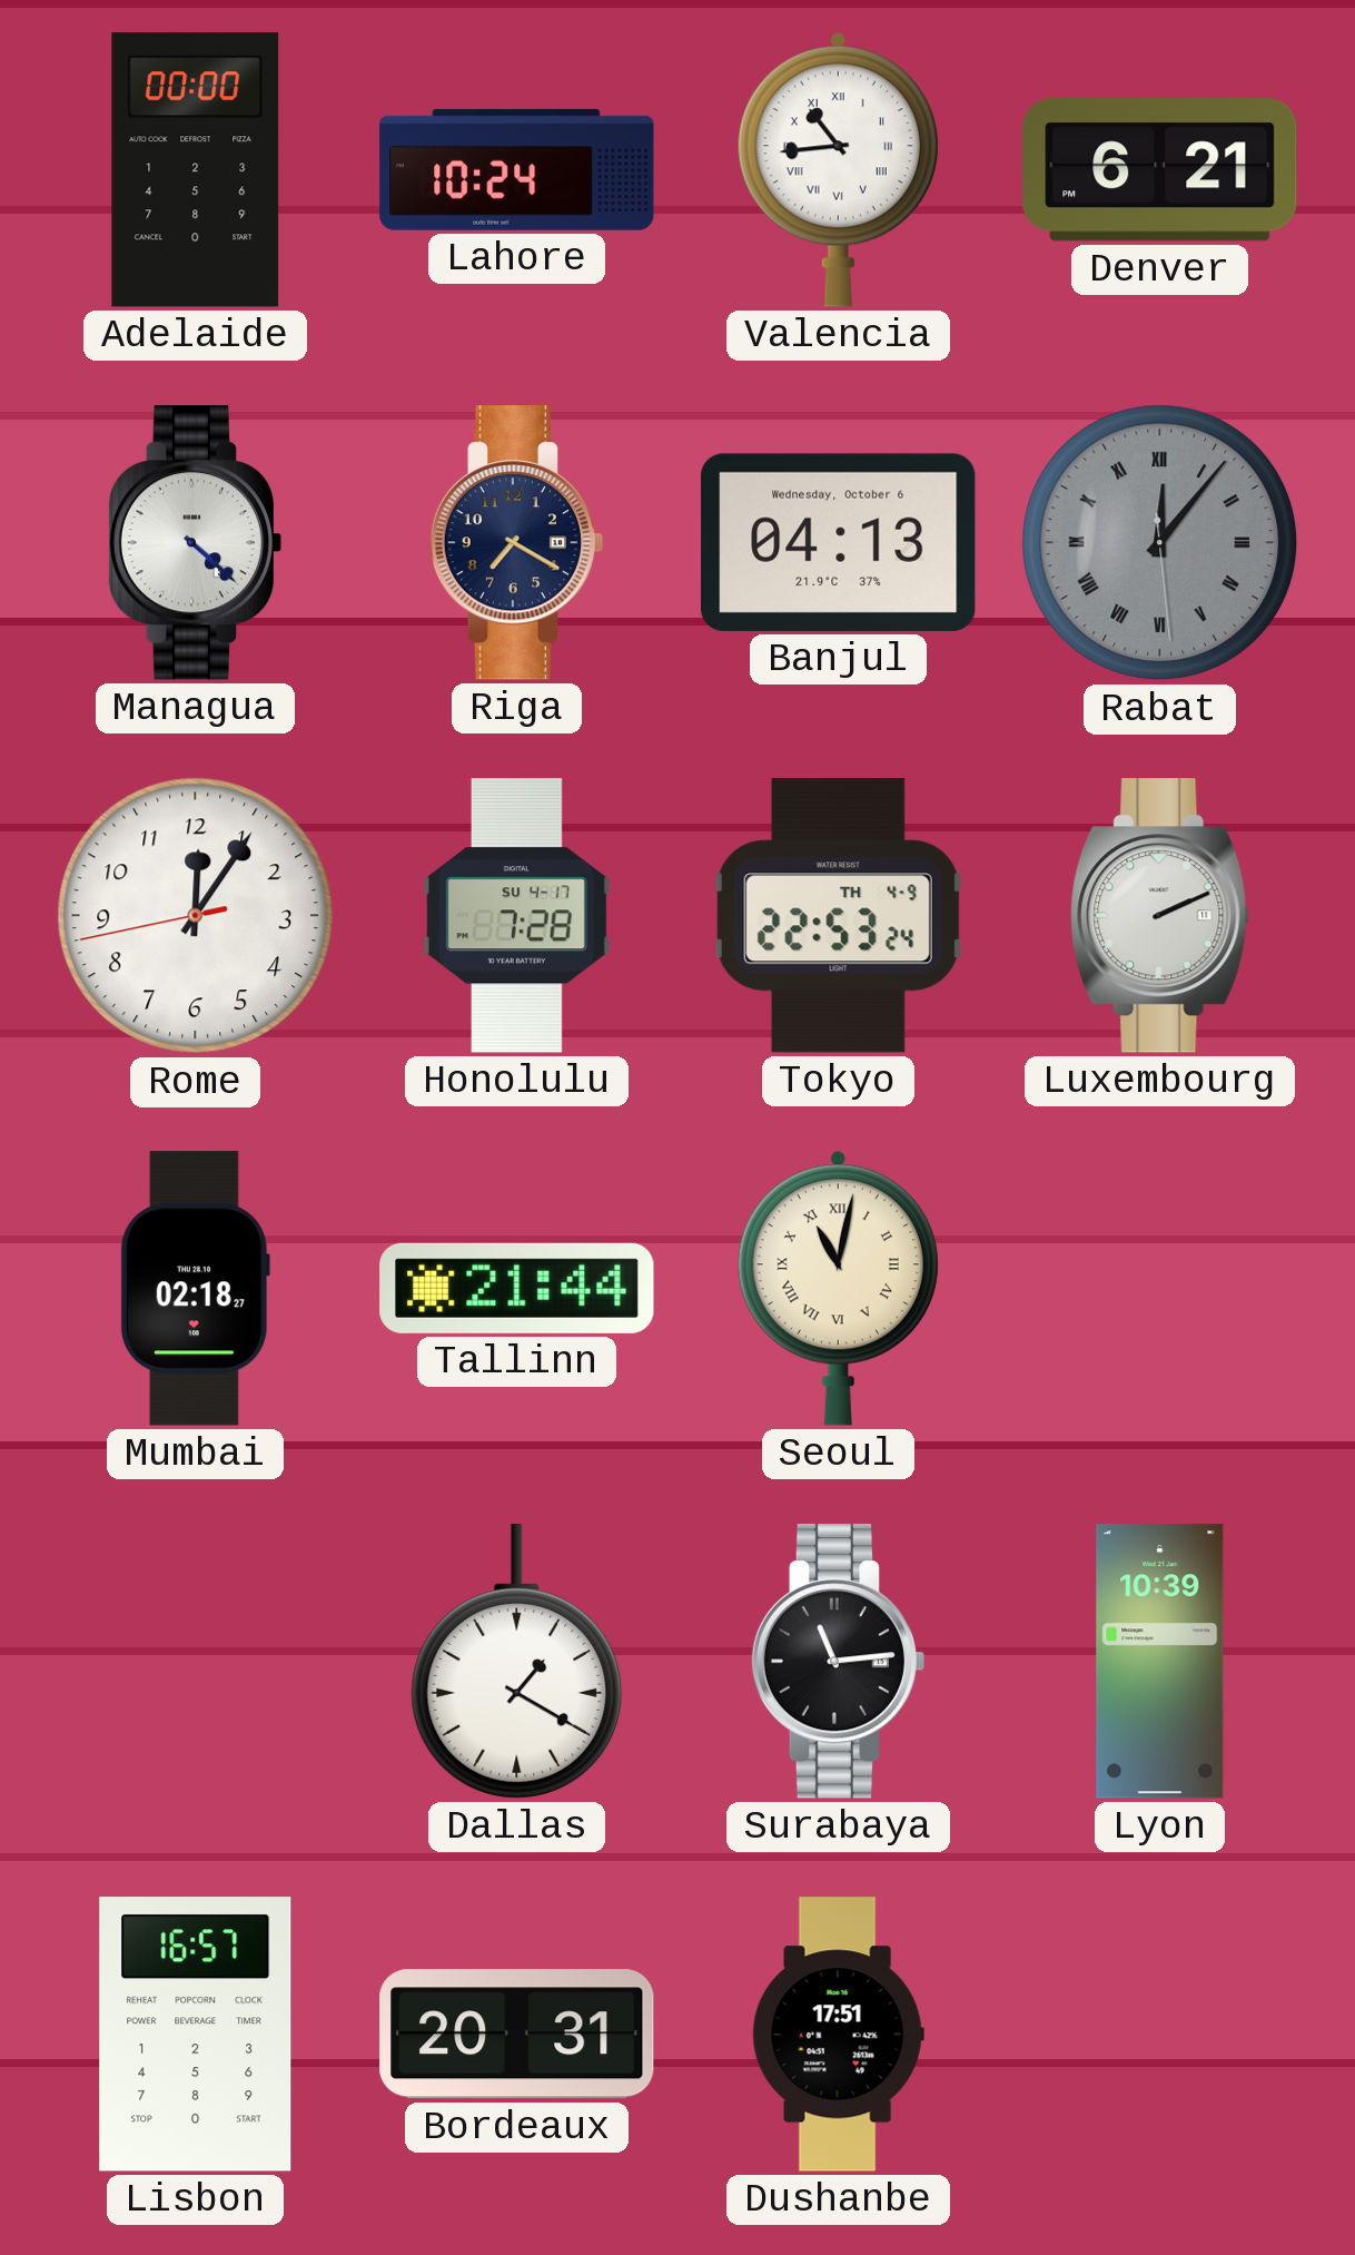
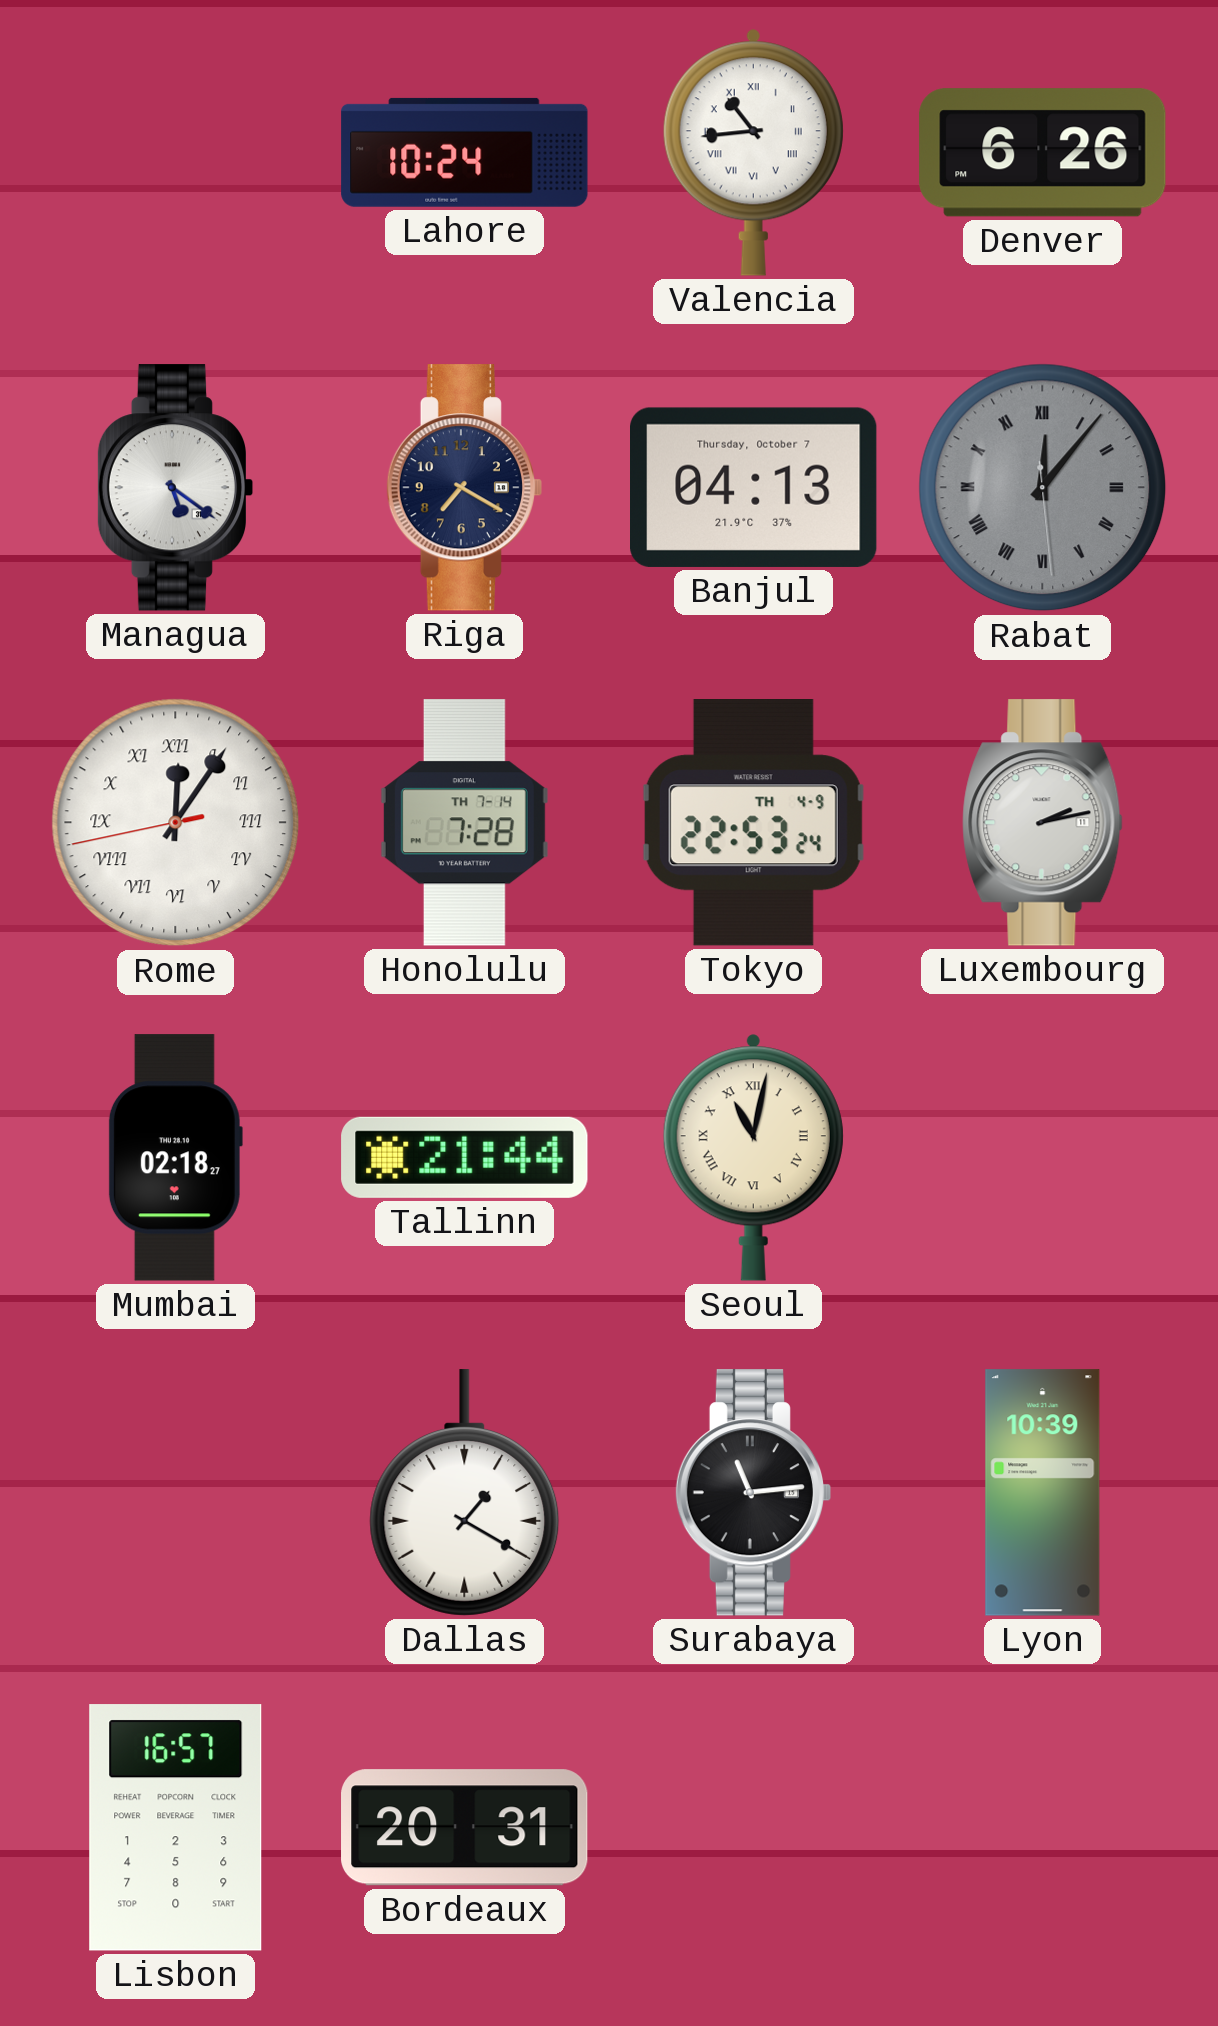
Adelaide: 00:00 -> none (196, 170)
Denver: 6:21 -> 6:26 (1043, 153)
Managua: 4:22 -> 5:21 (175, 488)
Banjul date: Wednesday, October 6 -> Thursday, October 7 (754, 487)
Rome numerals: Arabic -> Roman (176, 823)
Honolulu date: SU 4-17 -> TH 7-14 (464, 823)
Luxembourg: 2:11 -> 2:13 (1043, 823)
Dushanbe: 17:51 -> none (838, 2035)
